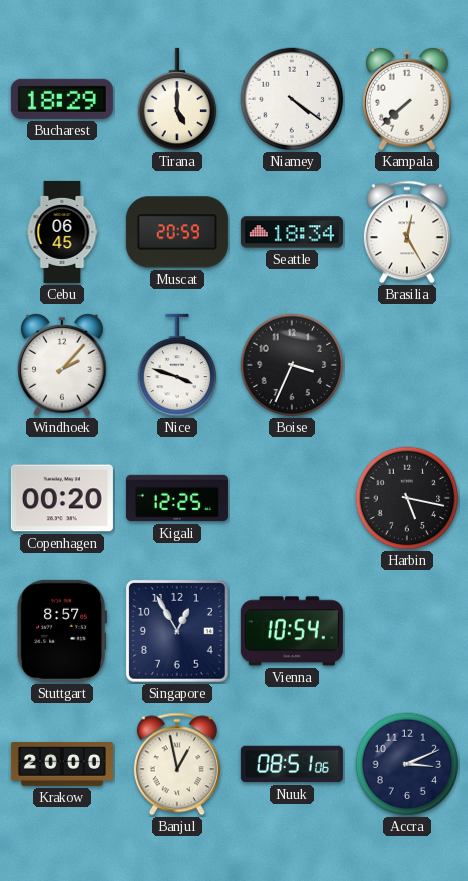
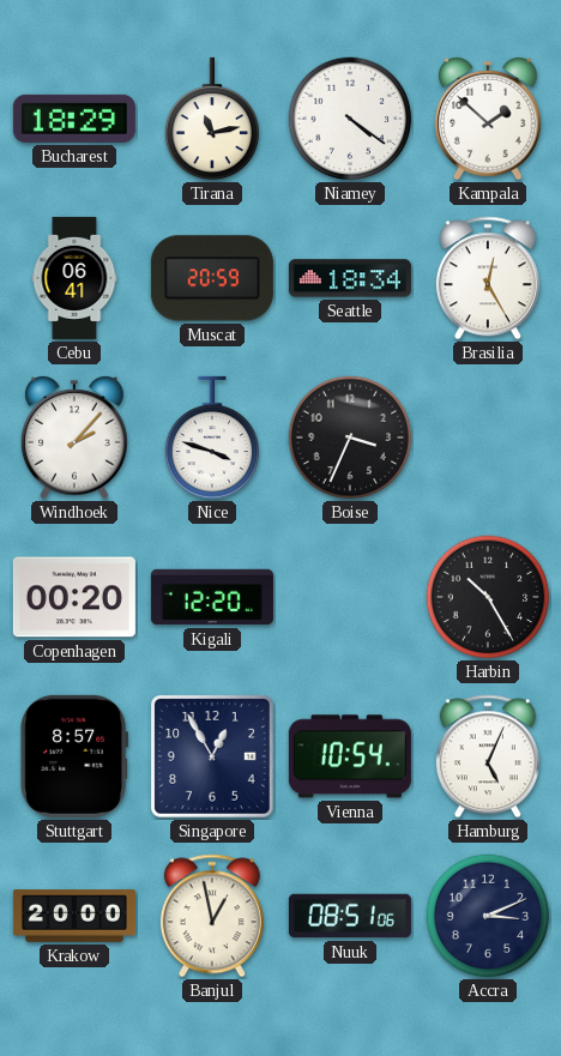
Tirana: 5:00 -> 11:13 (212, 119)
Kampala: 7:38 -> 1:52 (489, 119)
Cebu: 06:45 -> 06:41 (74, 278)
Kigali: 12:25 -> 12:20 (212, 597)
Harbin: 5:17 -> 10:25 (488, 597)
Hamburg: none -> 5:04 (488, 756)
